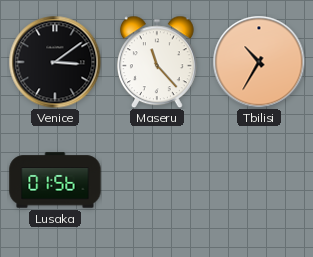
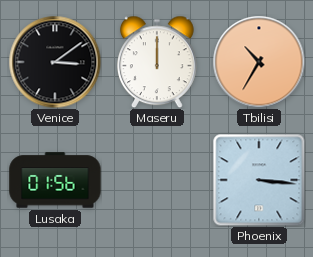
Maseru: 11:23 -> 12:00 (157, 62)
Phoenix: none -> 3:16 (259, 180)
